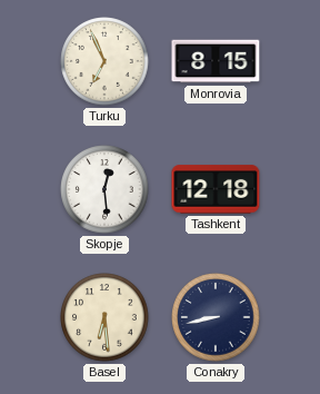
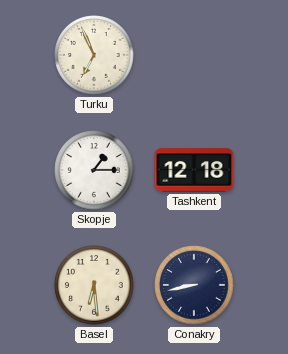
Monrovia: 8:15 -> none (216, 61)
Skopje: 12:29 -> 1:15 (94, 170)
